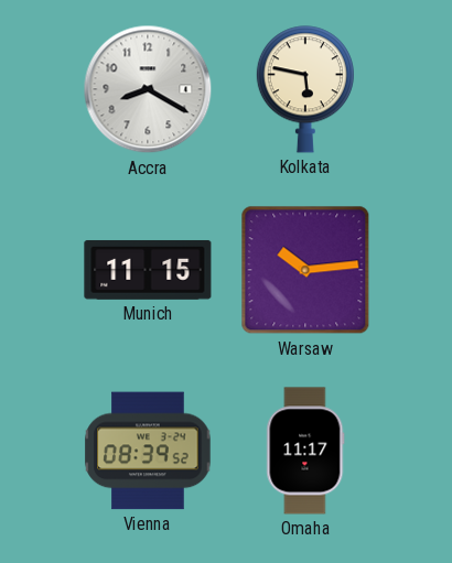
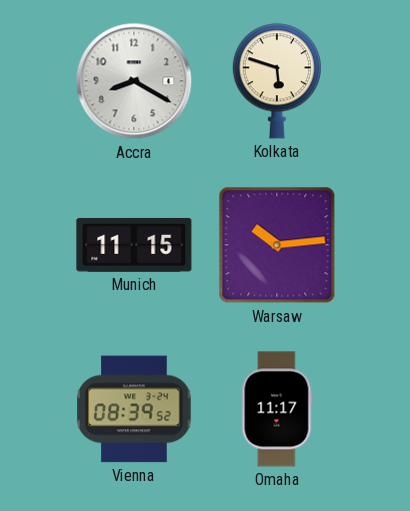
Kolkata: 5:47 -> 5:48 (277, 81)
